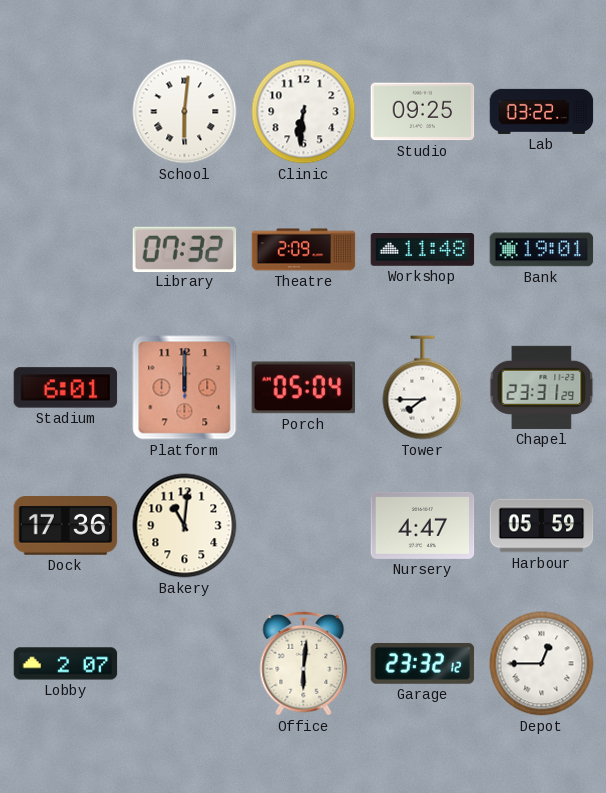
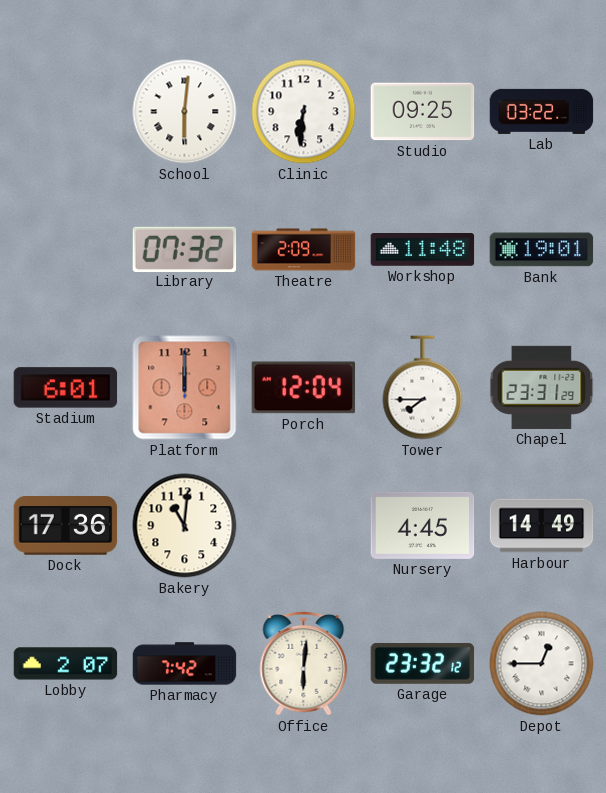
Porch: 05:04 -> 12:04 (304, 388)
Nursery: 4:47 -> 4:45 (423, 525)
Harbour: 05:59 -> 14:49 (542, 526)
Pharmacy: none -> 7:42 (185, 664)
